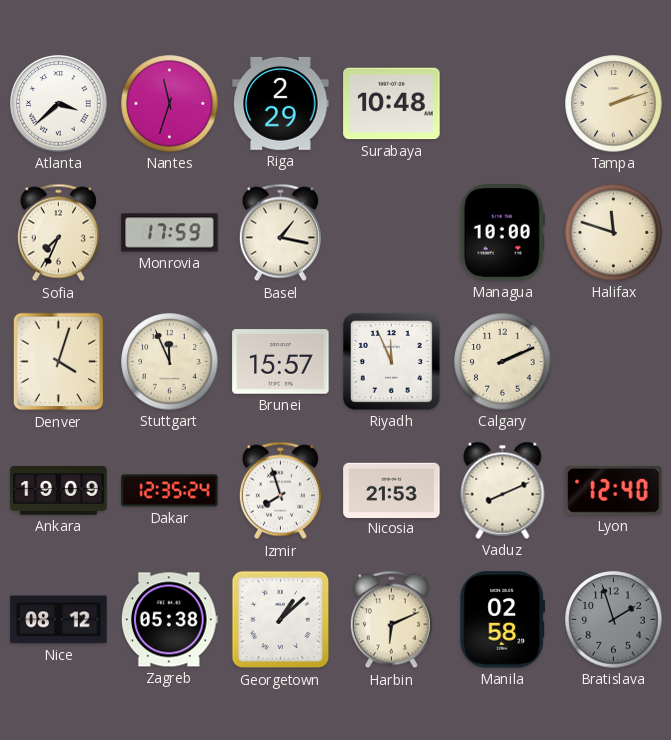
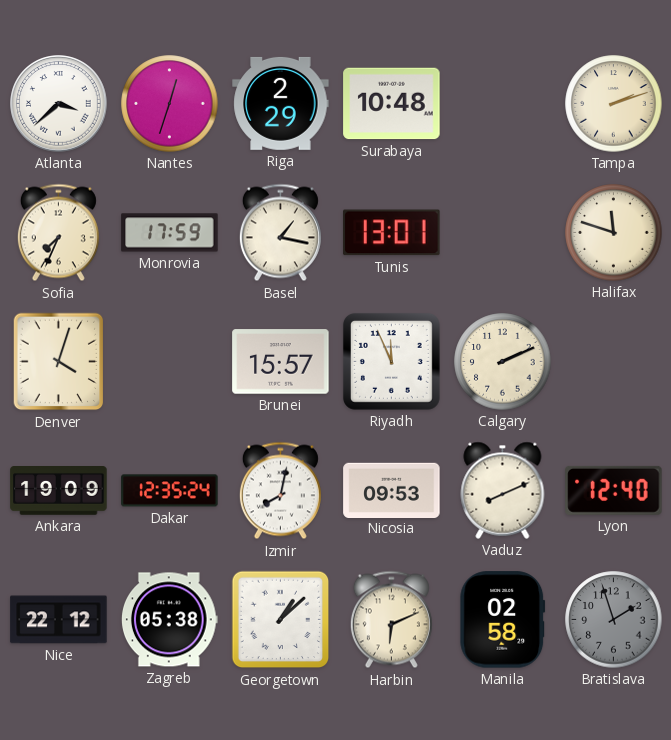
Nantes: 11:33 -> 12:33 (170, 104)
Tunis: none -> 13:01 (392, 233)
Managua: 10:00 -> none (502, 233)
Stuttgart: 11:56 -> none (170, 362)
Izmir: 7:57 -> 8:02 (280, 491)
Nicosia: 21:53 -> 09:53 (392, 490)
Nice: 08:12 -> 22:12 (59, 620)
